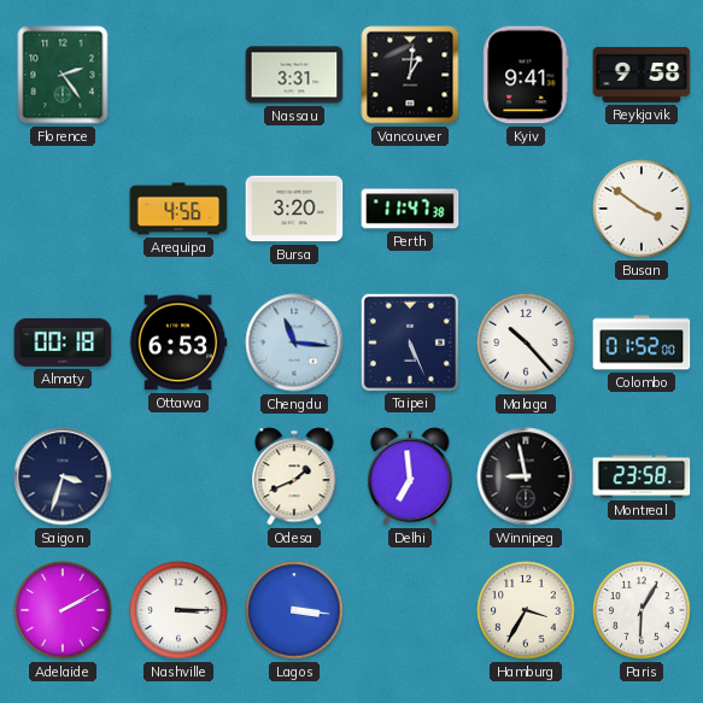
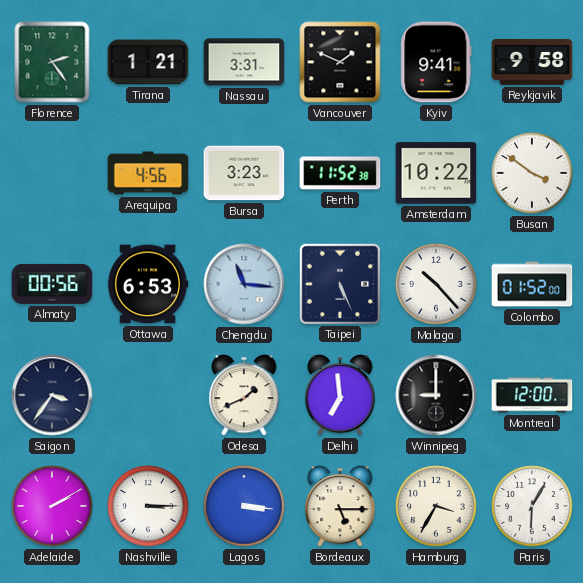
Tirana: none -> 1:21 (148, 62)
Vancouver: 1:01 -> 1:49 (340, 62)
Bursa: 3:20 -> 3:23 (244, 173)
Perth: 11:47 -> 11:52 (340, 173)
Amsterdam: none -> 10:22 (436, 173)
Almaty: 00:18 -> 00:56 (52, 284)
Saigon: 3:33 -> 3:36 (52, 395)
Winnipeg: 8:58 -> 9:00 (436, 395)
Montreal: 23:58 -> 12:00 (532, 395)
Bordeaux: none -> 5:15 (340, 506)
